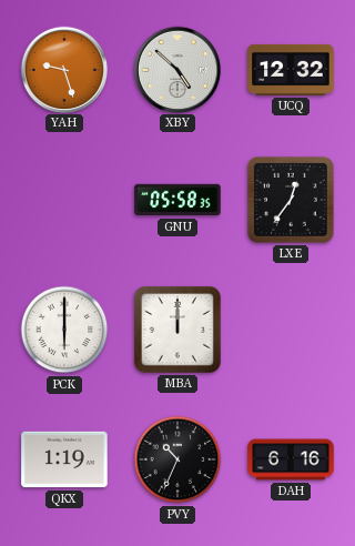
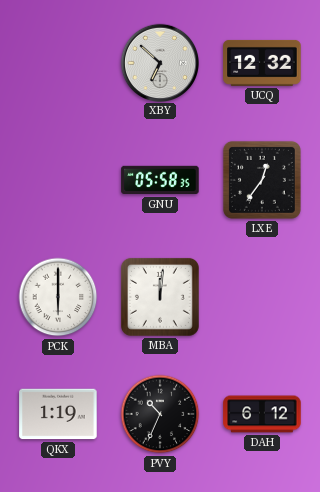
YAH: 9:27 -> none (63, 69)
XBY: 4:52 -> 6:52 (159, 62)
MBA: 12:00 -> 12:01 (160, 297)
DAH: 6:16 -> 6:12 (262, 414)
